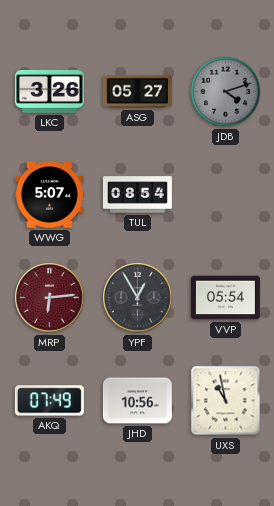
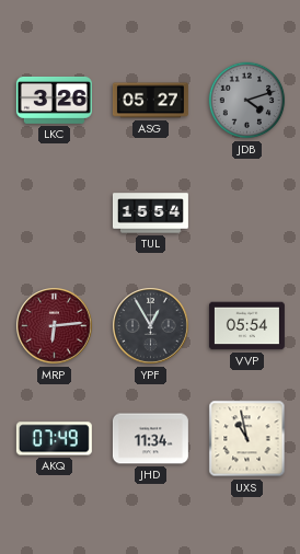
WWG: 5:07 -> none (49, 195)
TUL: 08:54 -> 15:54 (150, 213)
JHD: 10:56 -> 11:34 (150, 439)
